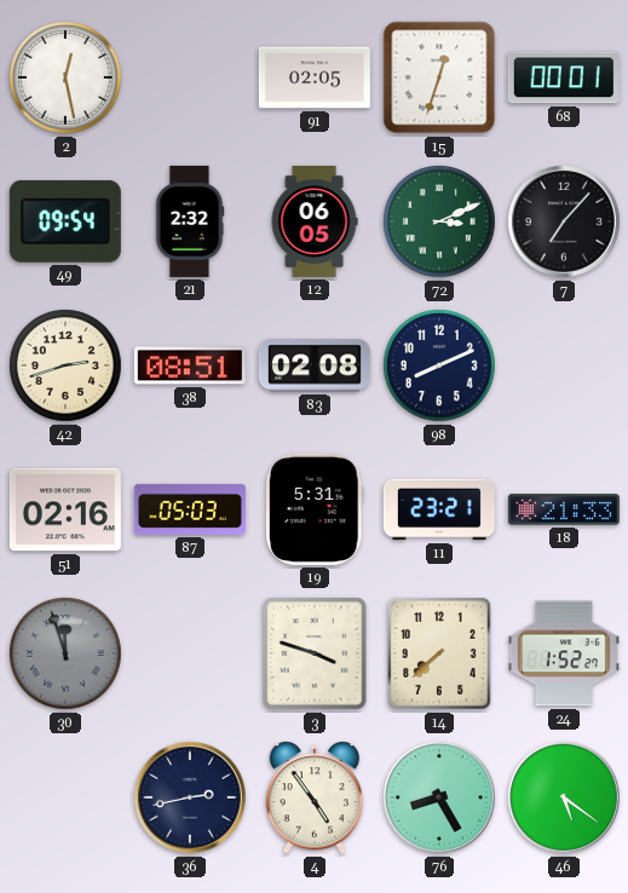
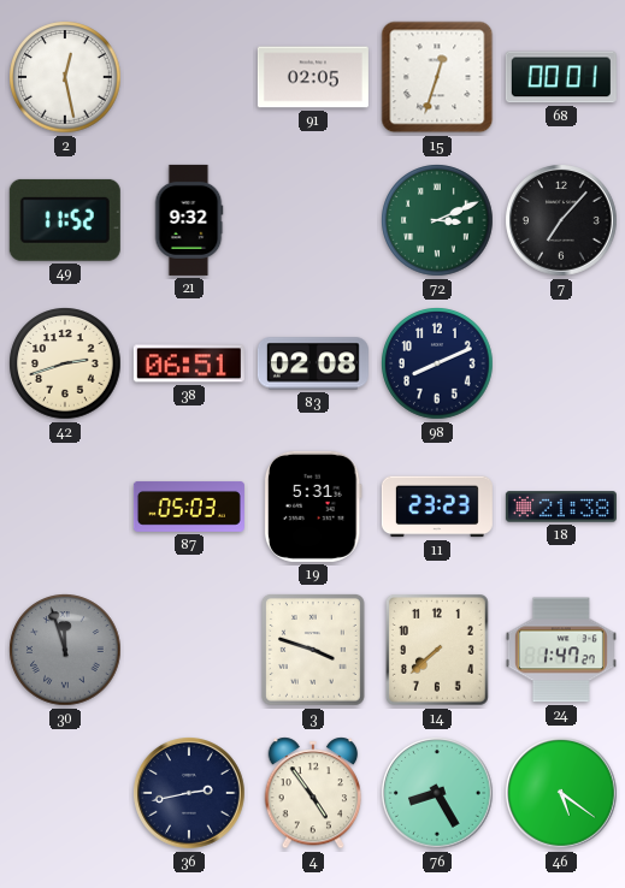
49: 09:54 -> 11:52 (65, 220)
21: 2:32 -> 9:32 (189, 220)
12: 06:05 -> none (315, 221)
38: 08:51 -> 06:51 (189, 363)
51: 02:16 -> none (65, 509)
11: 23:21 -> 23:23 (437, 507)
18: 21:33 -> 21:38 (561, 507)
24: 1:52 -> 1:47 (561, 650)
